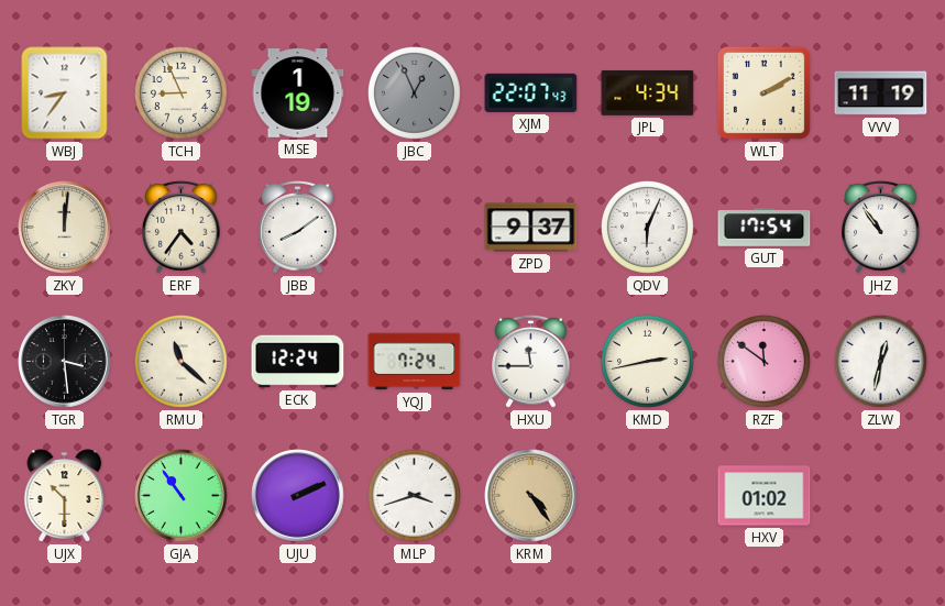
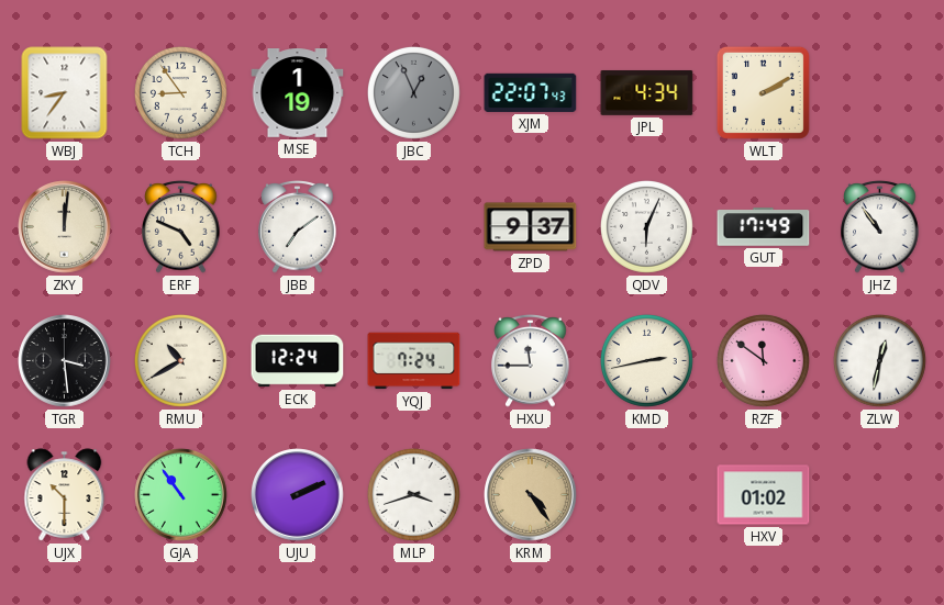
TCH: 8:56 -> 8:54 (180, 92)
VVV: 11:19 -> none (881, 93)
ERF: 4:36 -> 4:49 (181, 226)
JBB: 8:09 -> 7:09 (298, 226)
GUT: 17:54 -> 17:49 (764, 227)
RMU: 11:22 -> 10:40 (180, 360)
